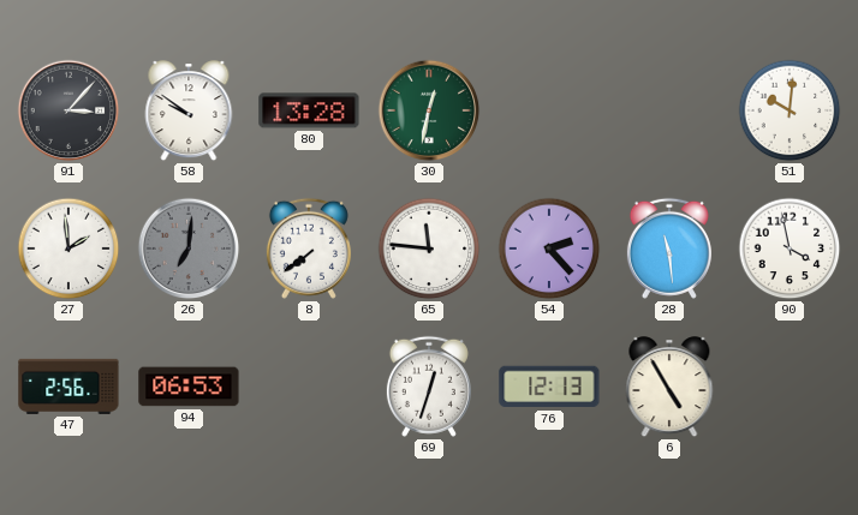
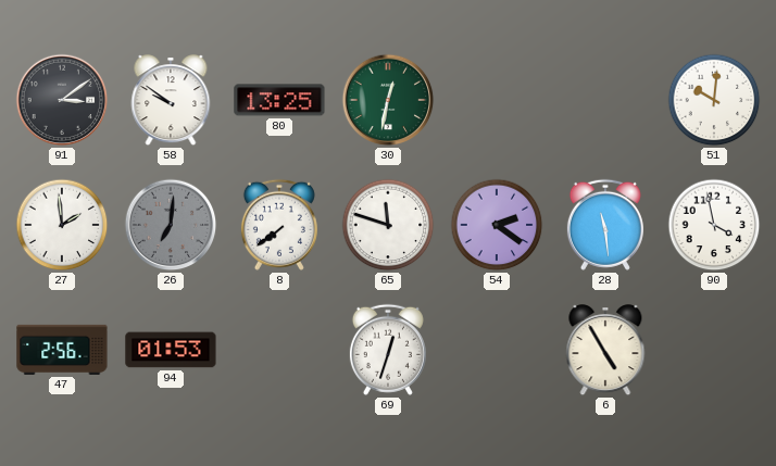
91: 3:07 -> 3:09 (62, 100)
80: 13:28 -> 13:25 (279, 100)
65: 11:46 -> 11:48 (388, 225)
54: 2:23 -> 2:21 (497, 225)
94: 06:53 -> 01:53 (171, 350)
76: 12:13 -> none (549, 387)
